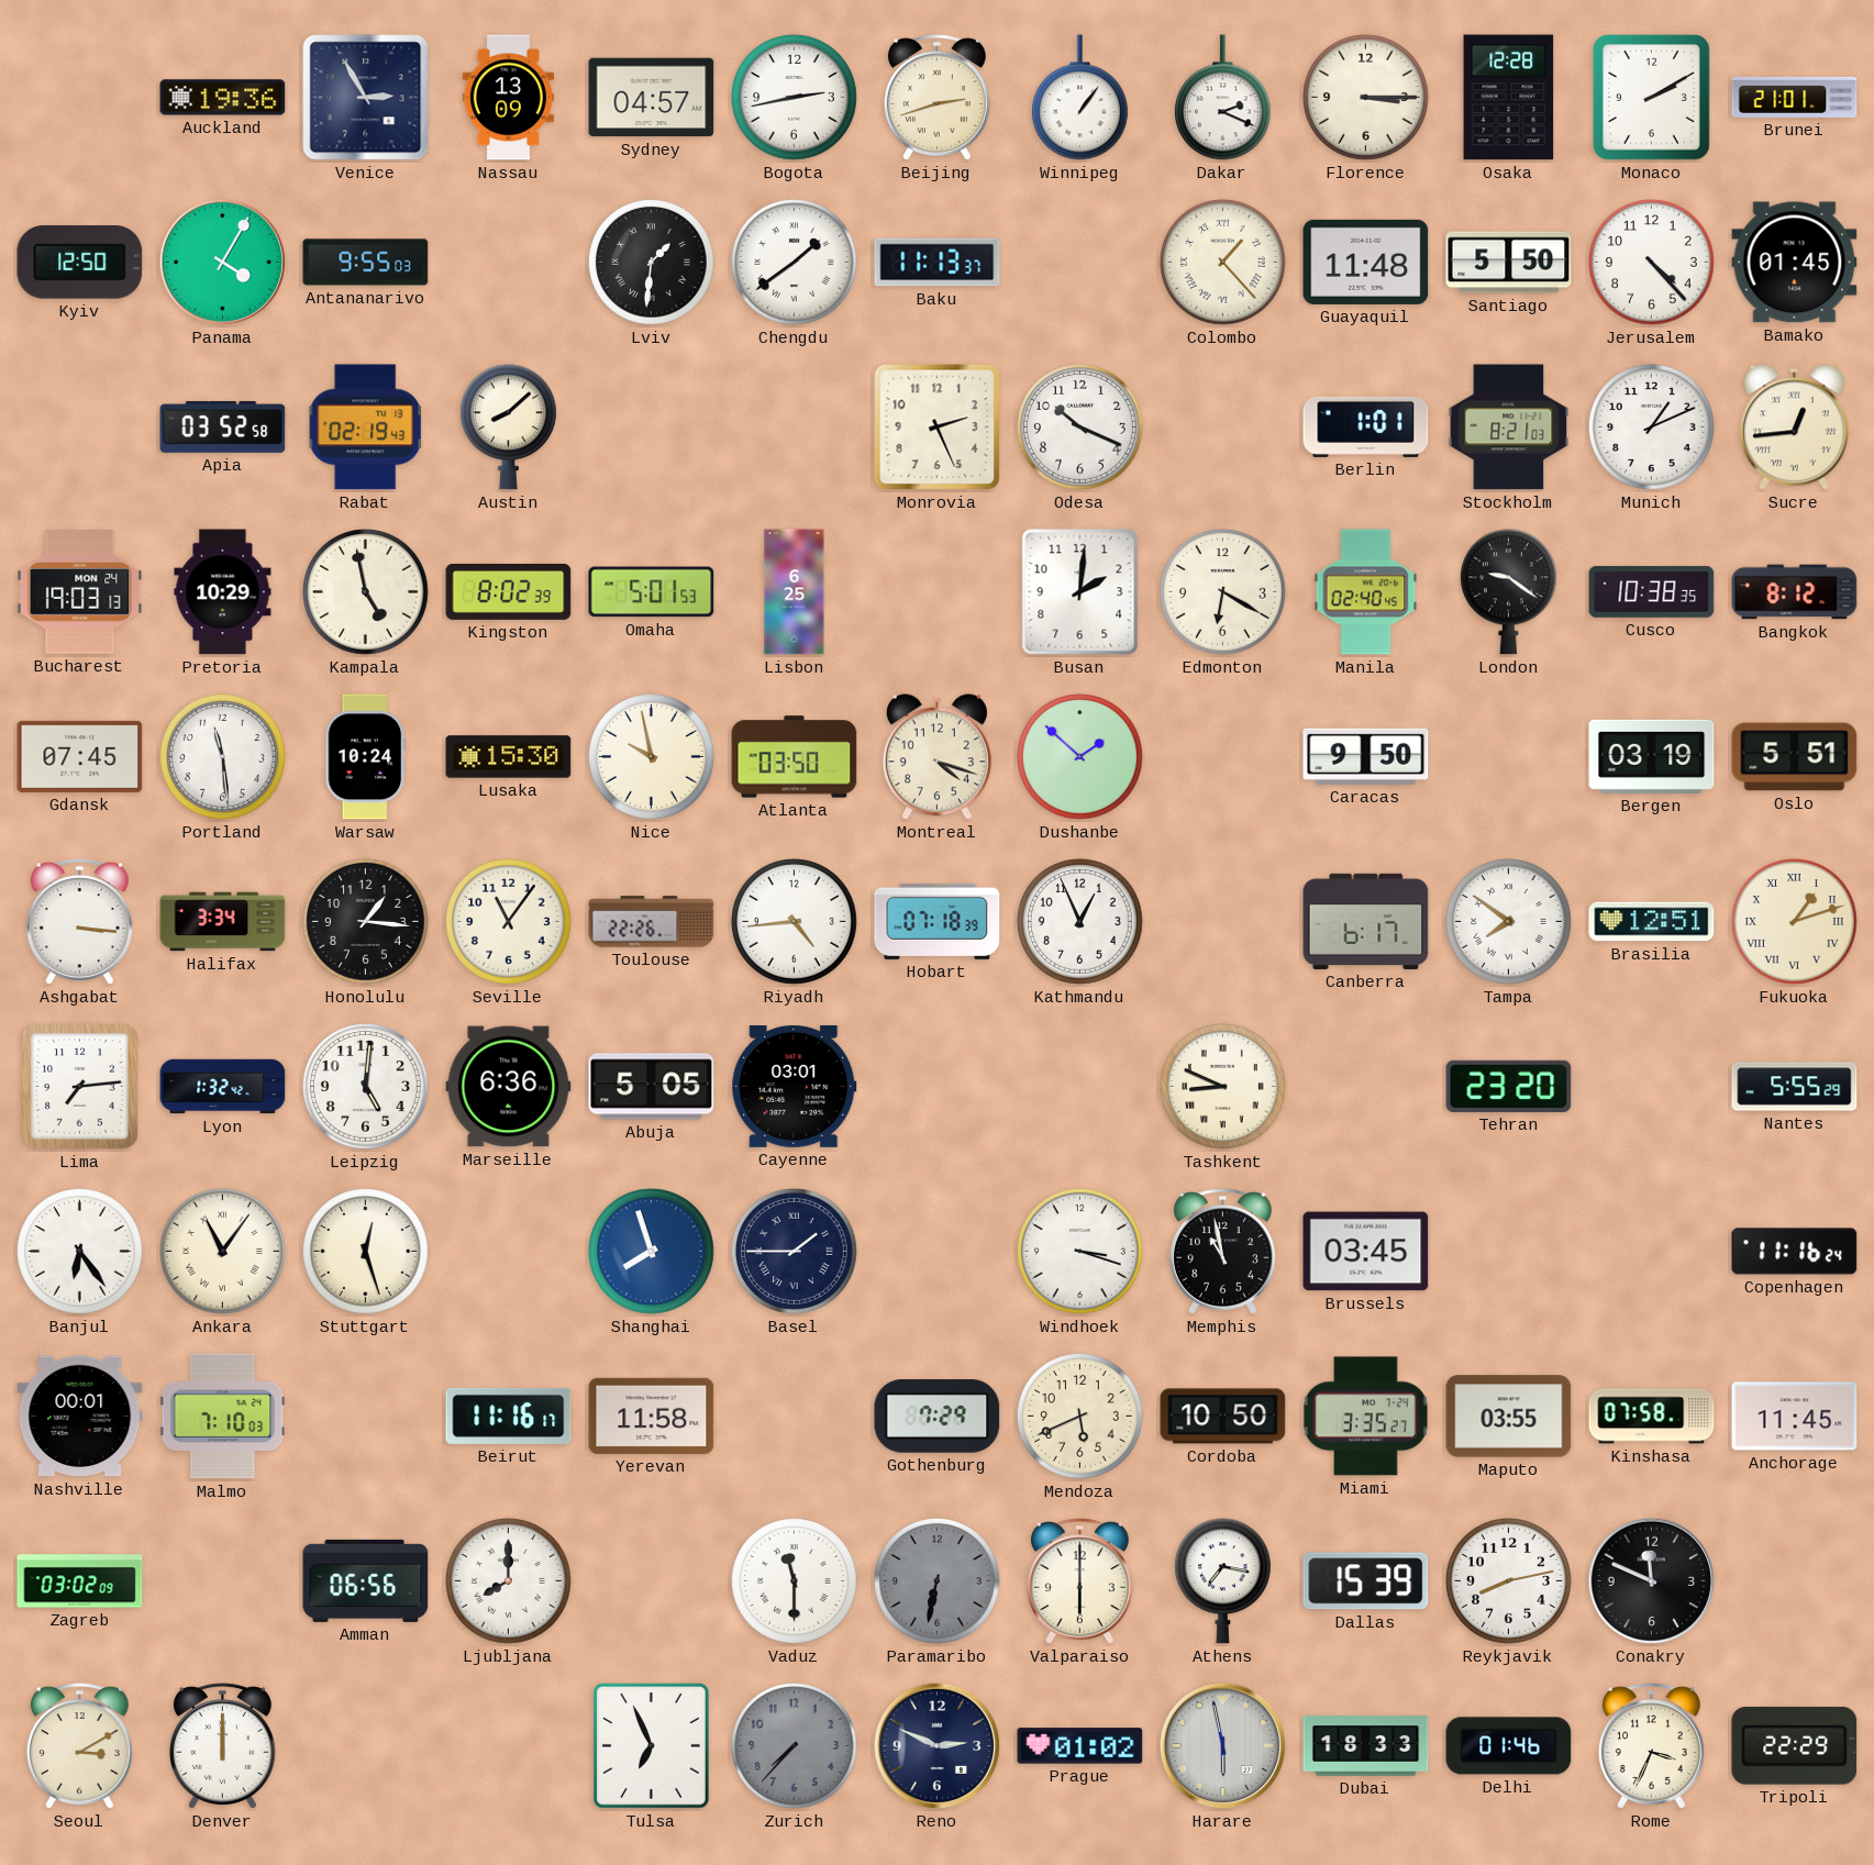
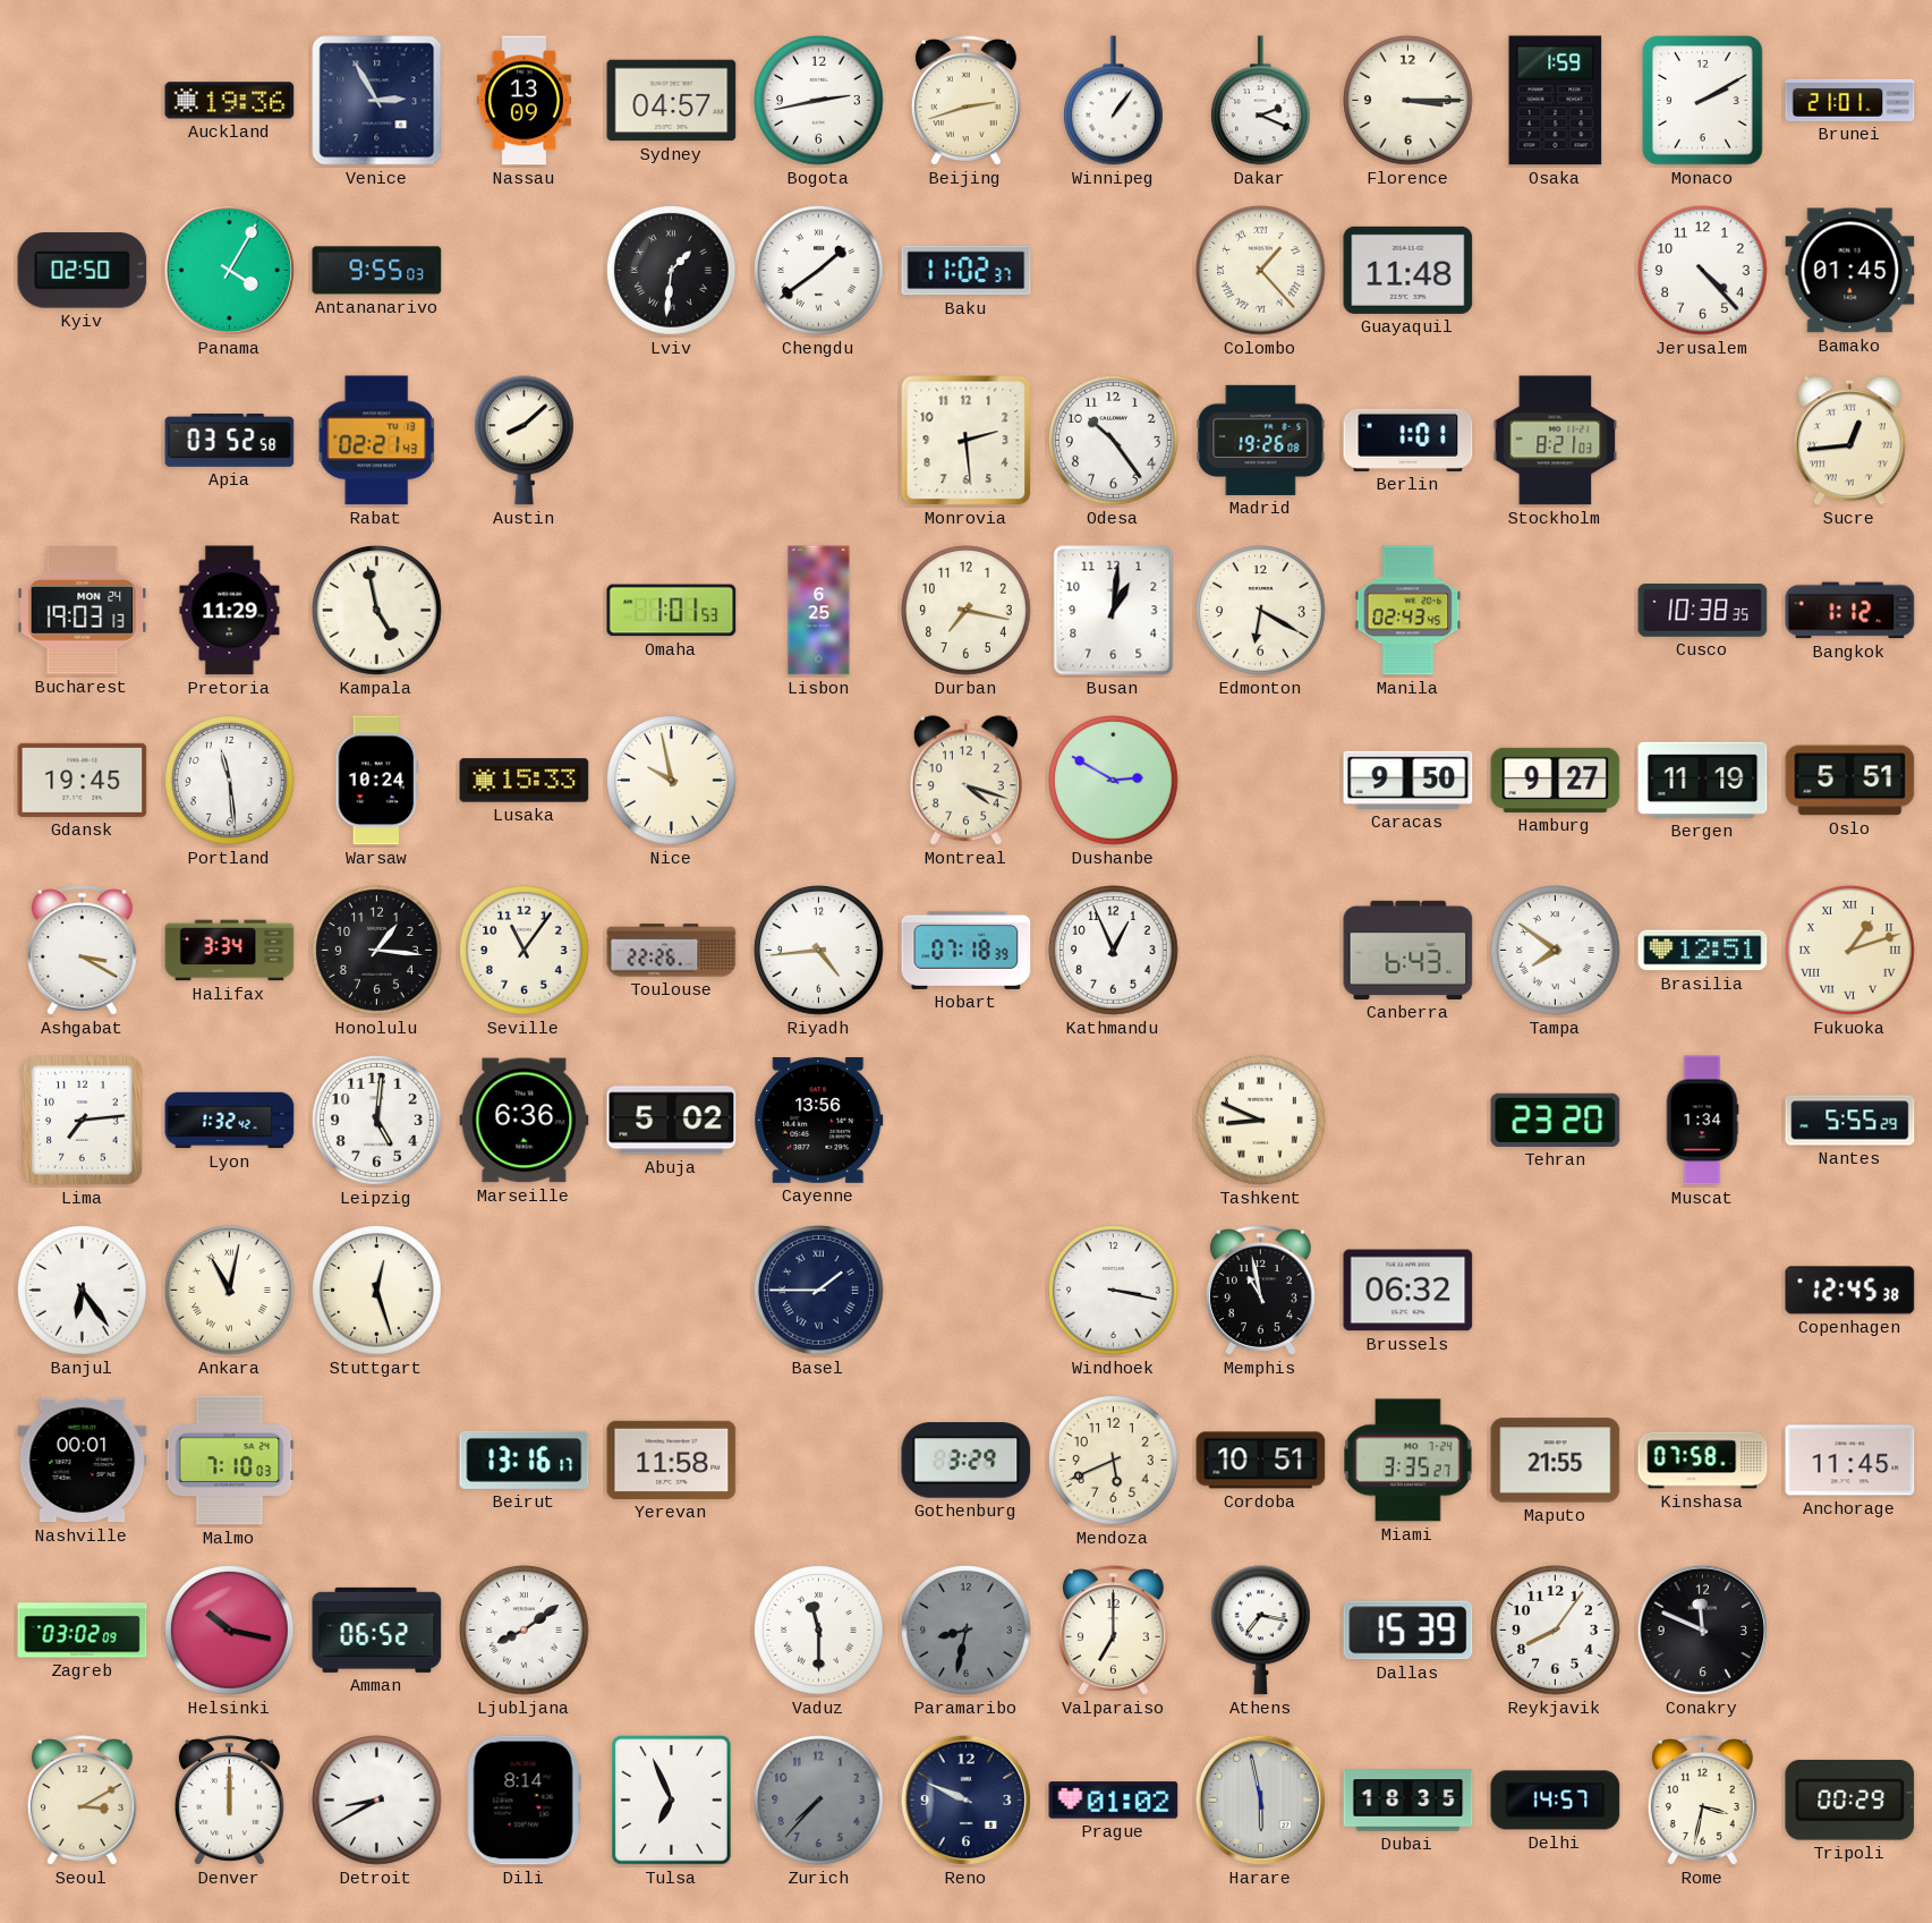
Osaka: 12:28 -> 1:59 (1556, 101)
Kyiv: 12:50 -> 02:50 (83, 271)
Baku: 11:13 -> 11:02 (967, 271)
Santiago: 5:50 -> none (1509, 263)
Rabat: 02:19 -> 02:21 (377, 441)
Monrovia: 2:26 -> 2:29 (967, 441)
Odesa: 10:19 -> 10:24 (1114, 441)
Madrid: none -> 19:26 (1261, 440)
Munich: 1:11 -> none (1652, 428)
Pretoria: 10:29 -> 11:29 (230, 611)
Kingston: 8:02 -> none (509, 591)
Omaha: 5:01 -> 1:01 (672, 611)
Durban: none -> 7:17 (967, 611)
Busan: 2:01 -> 1:01 (1114, 611)
Manila: 02:40 -> 02:43 (1408, 611)
London: 9:21 -> none (1508, 592)
Bangkok: 8:12 -> 1:12 (1850, 611)
Gdansk: 07:45 -> 19:45 (83, 780)
Lusaka: 15:30 -> 15:33 (525, 781)
Atlanta: 03:50 -> none (795, 757)
Dushanbe: 1:52 -> 2:50 (1114, 781)
Hamburg: none -> 9:27 (1556, 780)
Bergen: 03:19 -> 11:19 (1703, 780)
Ashgabat: 3:16 -> 3:20 (82, 951)
Canberra: 6:17 -> 6:43 (1408, 950)
Abuja: 5:05 -> 5:02 (672, 1121)
Cayenne: 03:01 -> 13:56 (819, 1120)
Muscat: none -> 1:34 (1702, 1121)
Ankara: 11:06 -> 11:02 (230, 1291)
Shanghai: 7:57 -> none (652, 1252)
Windhoek: 3:18 -> 3:17 (1114, 1291)
Brussels: 03:45 -> 06:32 (1408, 1291)
Copenhagen: 11:16 -> 12:45 (1850, 1291)
Beirut: 11:16 -> 13:16 (525, 1460)
Gothenburg: 7:29 -> 3:29 (967, 1461)
Cordoba: 10:50 -> 10:51 (1261, 1461)
Maputo: 03:55 -> 21:55 (1556, 1461)
Helsinki: none -> 10:17 (230, 1631)
Amman: 06:56 -> 06:52 (377, 1630)
Ljubljana: 8:00 -> 8:09 (525, 1631)
Paramaribo: 6:32 -> 8:32 (967, 1631)
Valparaiso: 6:00 -> 7:00 (1113, 1631)
Reykjavik: 8:13 -> 8:06 (1556, 1631)
Detroit: none -> 8:40 (377, 1801)
Dili: none -> 8:14 (524, 1801)
Reno: 2:49 -> 9:49 (967, 1801)
Dubai: 18:33 -> 18:35 (1408, 1801)
Delhi: 01:46 -> 14:57 (1556, 1801)
Rome: 3:34 -> 3:32 (1702, 1801)
Tripoli: 22:29 -> 00:29 (1850, 1799)
